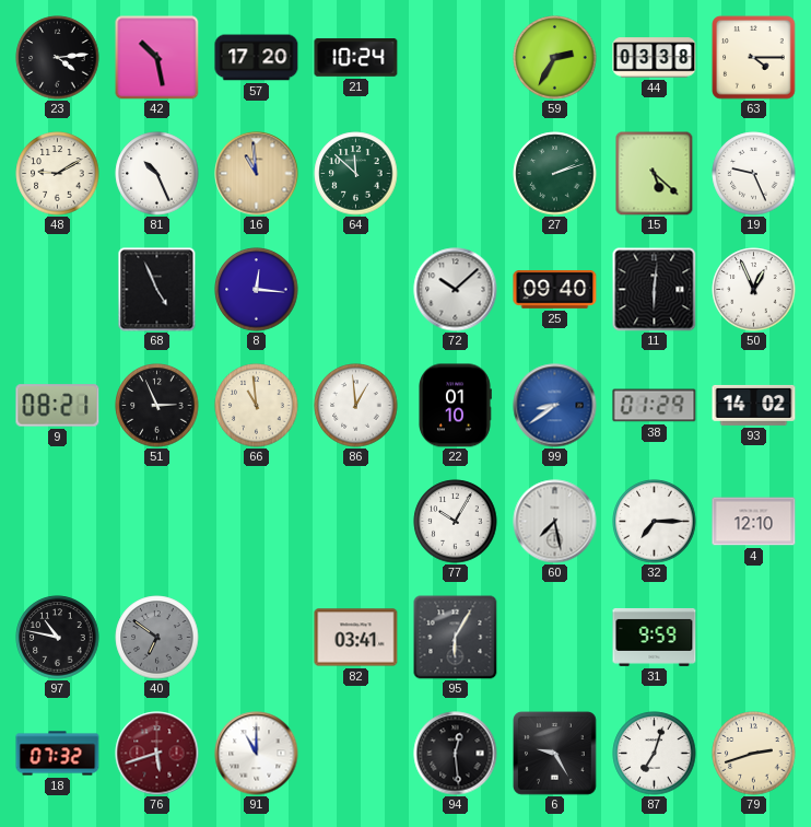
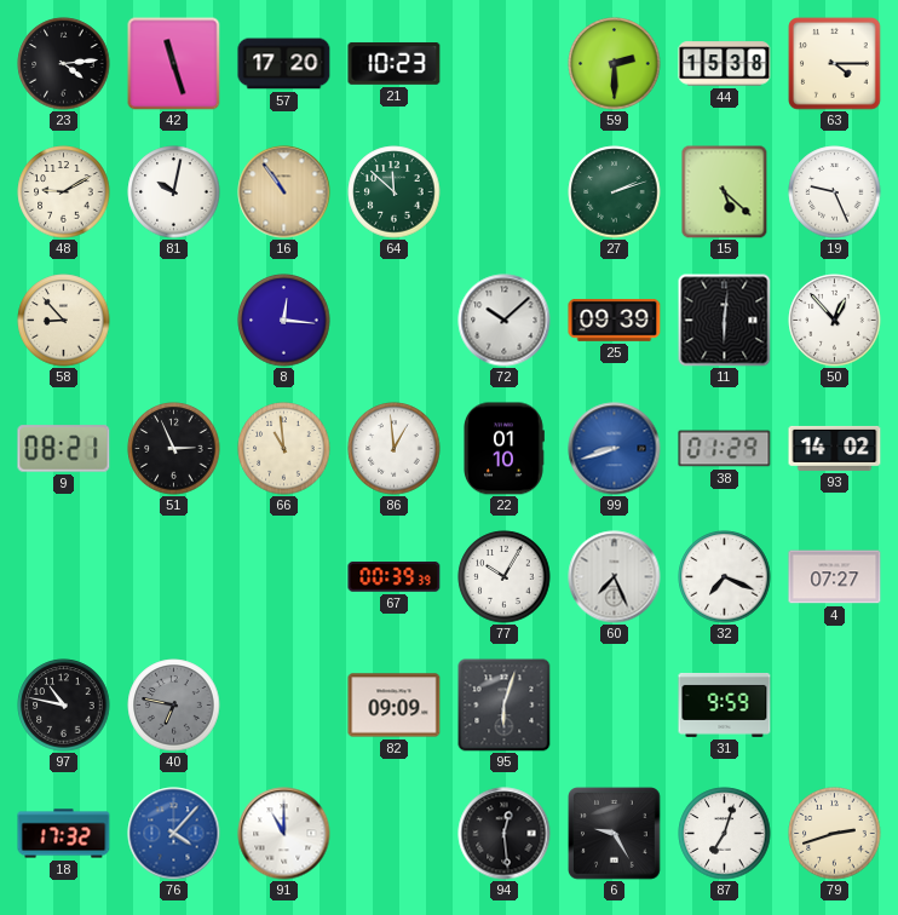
42: 10:28 -> 11:27 (174, 64)
21: 10:24 -> 10:23 (395, 64)
59: 2:35 -> 2:30 (615, 64)
44: 03:38 -> 15:38 (725, 64)
81: 10:26 -> 10:02 (174, 192)
16: 10:59 -> 10:54 (284, 192)
58: none -> 8:53 (64, 321)
68: 4:56 -> none (157, 290)
25: 09:40 -> 09:39 (615, 321)
50: 12:56 -> 12:53 (835, 321)
99: 8:39 -> 8:42 (615, 449)
67: none -> 00:39 (395, 577)
60: 7:28 -> 7:26 (615, 577)
32: 7:15 -> 7:19 (725, 577)
4: 12:10 -> 07:27 (835, 577)
40: 6:51 -> 6:47 (174, 706)
82: 03:41 -> 09:09 (395, 706)
95: 6:05 -> 6:03 (505, 706)
18: 07:32 -> 17:32 (64, 834)
76: 5:42 -> 4:07 (174, 834)
76 dial: burgundy -> blue (174, 834)
